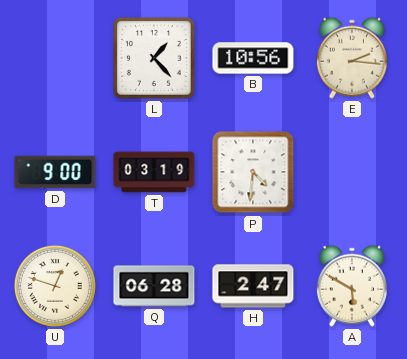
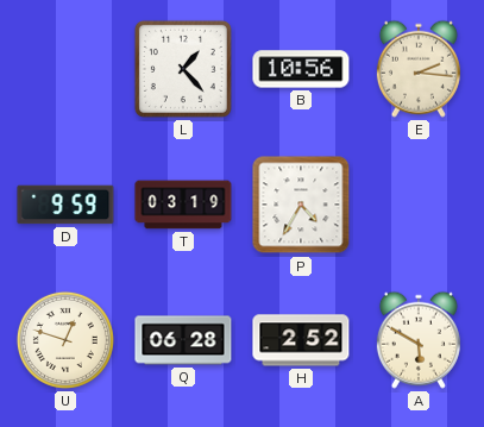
D: 9:00 -> 9:59 (65, 205)
P: 4:31 -> 4:35 (301, 205)
H: 2:47 -> 2:52 (301, 340)
